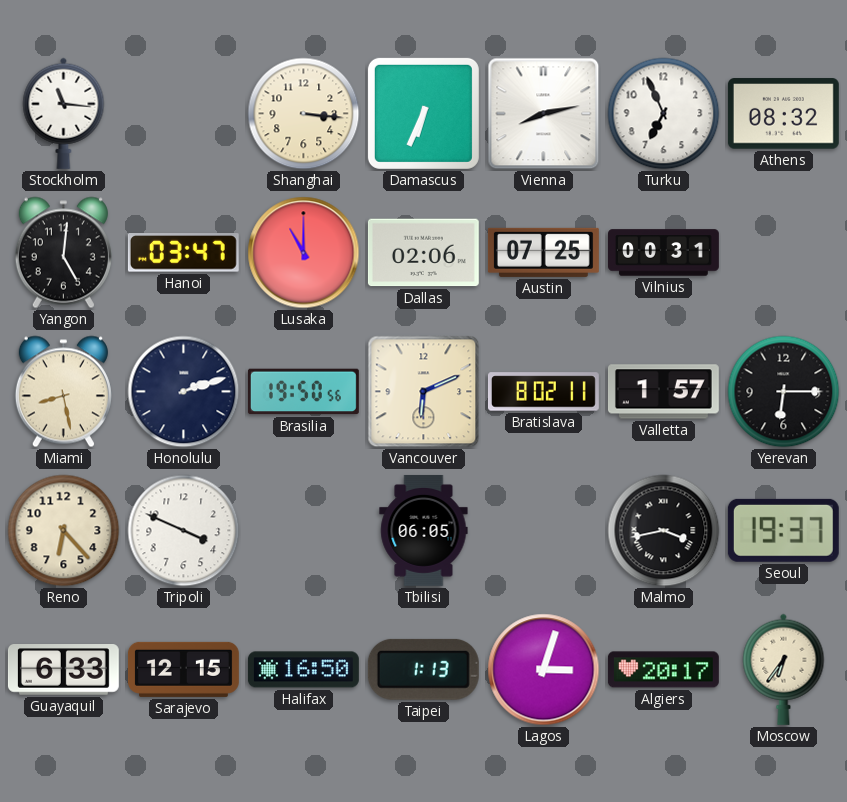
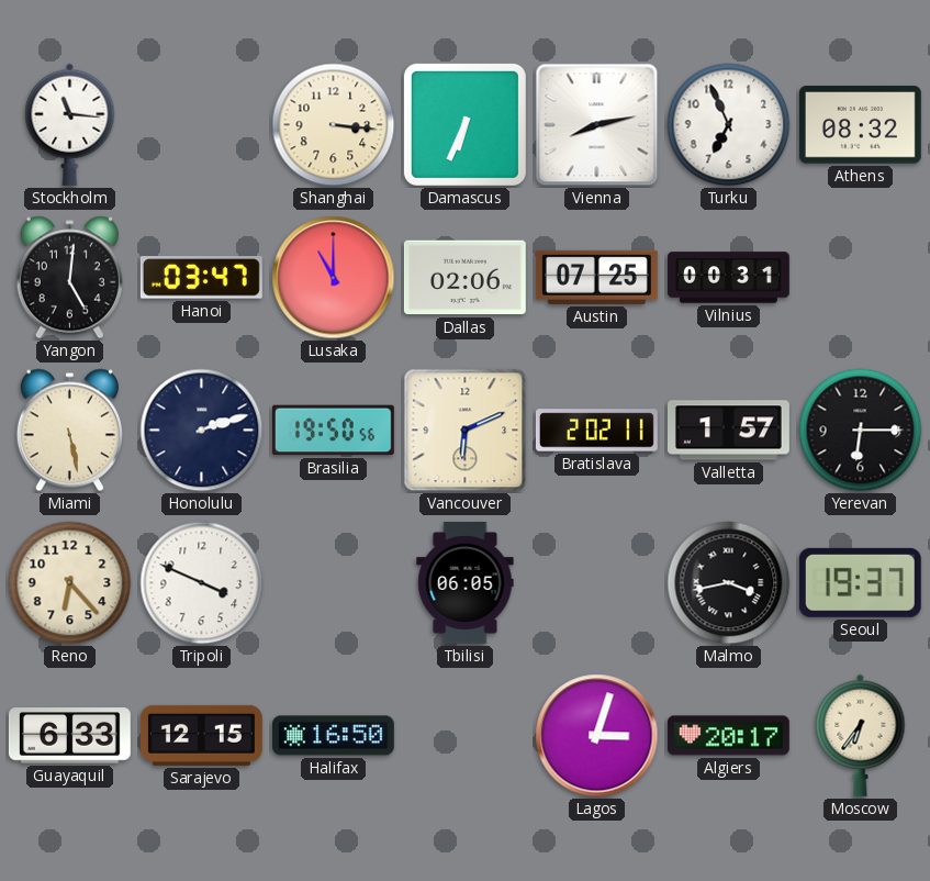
Miami: 8:28 -> 5:28 (69, 431)
Bratislava: 8:02 -> 2:02 (596, 431)
Taipei: 1:13 -> none (423, 669)
